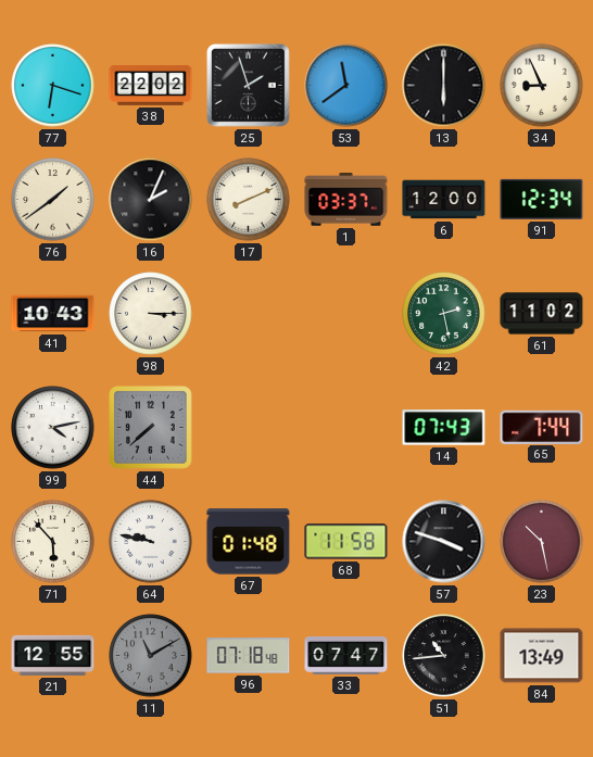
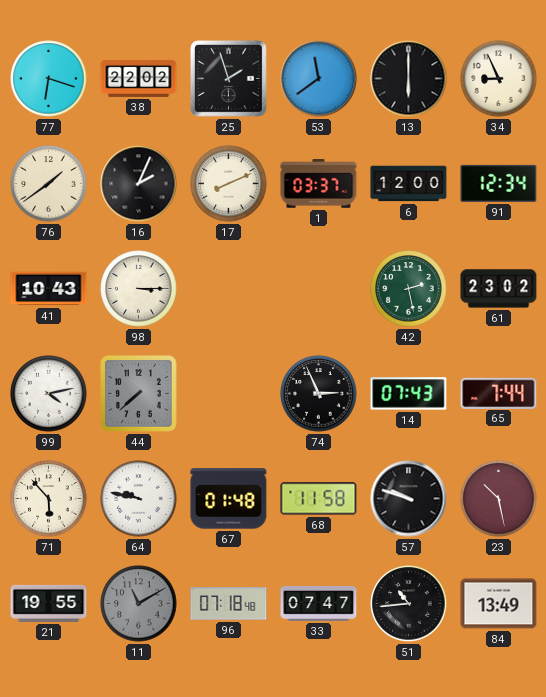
61: 11:02 -> 23:02 (499, 289)
74: none -> 2:56 (319, 394)
57: 3:48 -> 9:48 (409, 499)
21: 12:55 -> 19:55 (49, 603)
